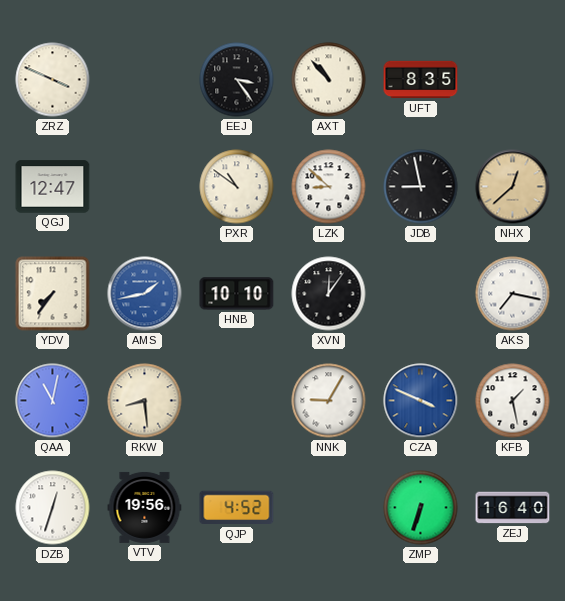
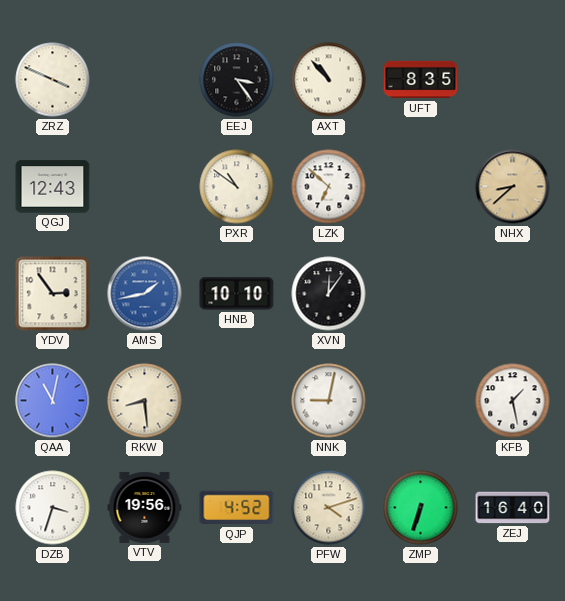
QGJ: 12:47 -> 12:43 (53, 187)
LZK: 8:52 -> 6:52 (329, 187)
JDB: 8:58 -> none (421, 187)
NHX: 12:38 -> 8:38 (513, 187)
YDV: 7:36 -> 2:54 (53, 294)
AKS: 7:17 -> none (513, 294)
NNK: 9:05 -> 9:02 (329, 401)
CZA: 3:49 -> none (421, 401)
DZB: 12:33 -> 3:33 (53, 508)
PFW: none -> 4:12 (329, 508)
